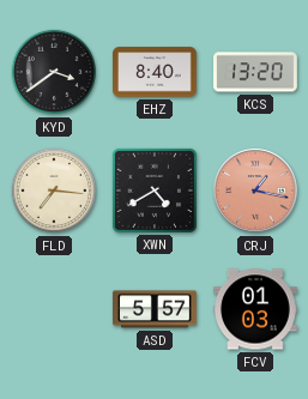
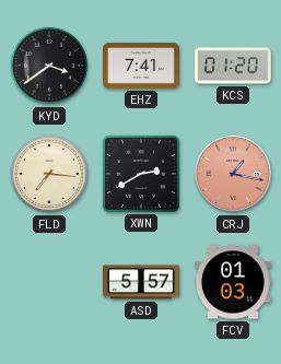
EHZ: 8:40 -> 7:41 (142, 66)
KCS: 13:20 -> 01:20 (234, 66)
XWN: 4:40 -> 2:40 (141, 174)
